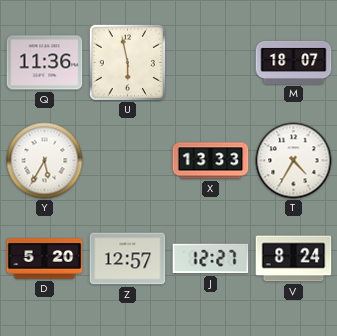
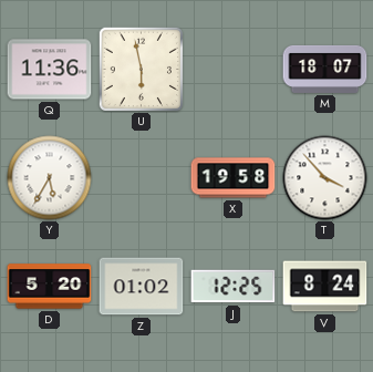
X: 13:33 -> 19:58 (234, 178)
T: 4:35 -> 3:53 (325, 178)
Z: 12:57 -> 01:02 (142, 287)
J: 12:27 -> 12:25 (234, 287)
